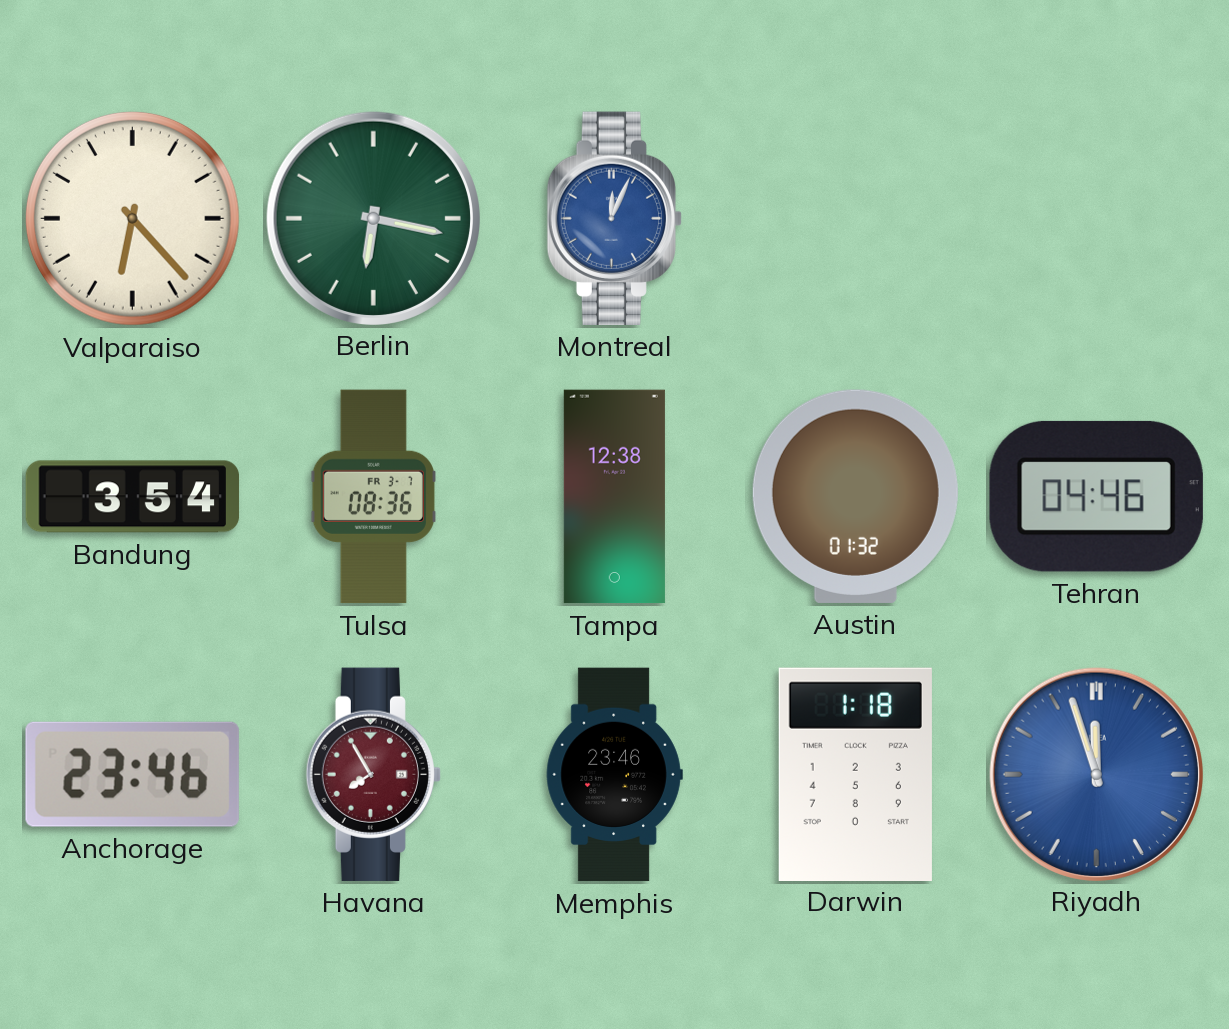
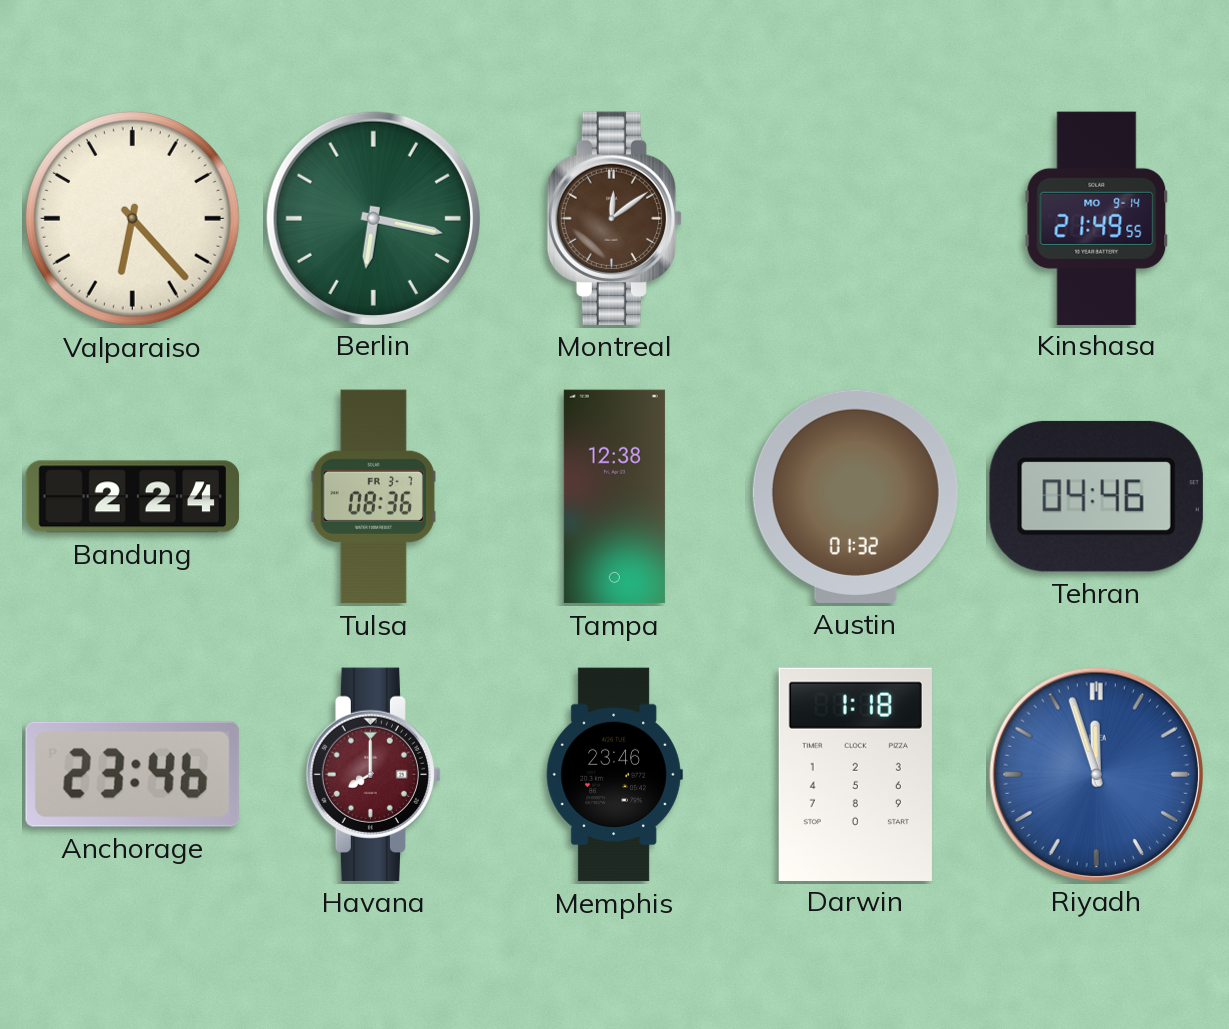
Montreal: 12:04 -> 12:09 (614, 218)
Montreal dial: blue -> brown (614, 218)
Kinshasa: none -> 21:49 (1097, 218)
Bandung: 3:54 -> 2:24 (133, 497)
Havana: 7:55 -> 8:00 (373, 774)
